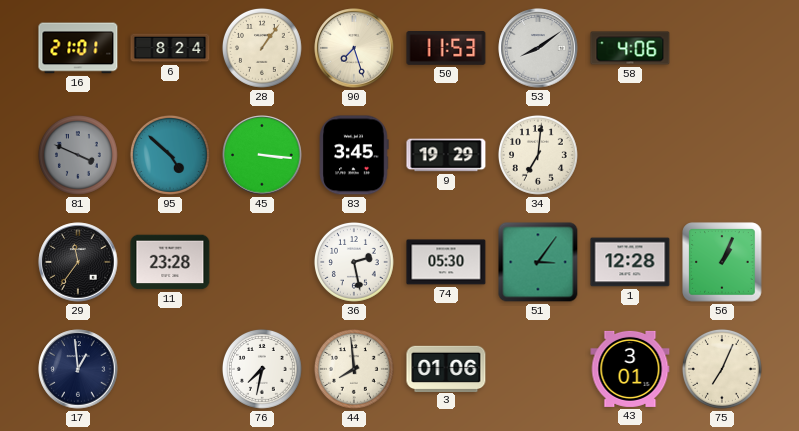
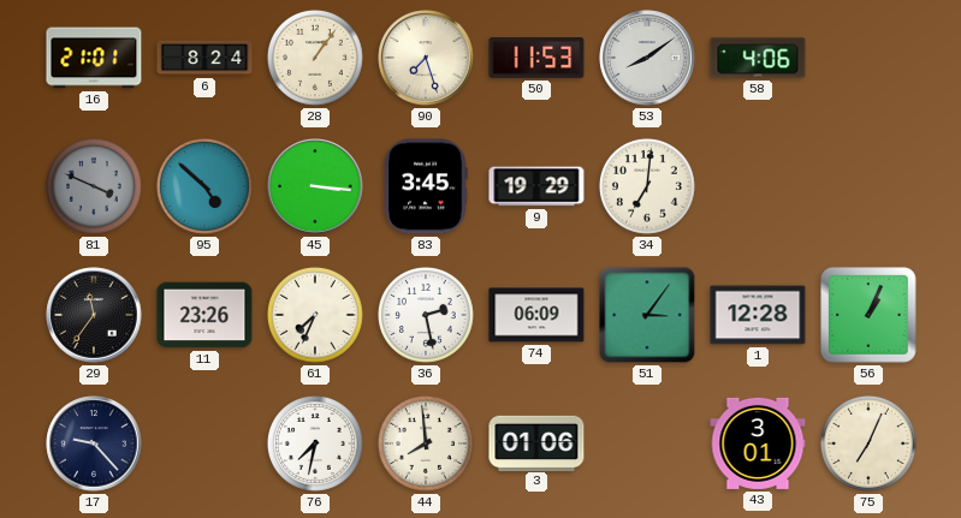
11: 23:28 -> 23:26 (204, 315)
61: none -> 7:34 (315, 315)
74: 05:30 -> 06:09 (536, 315)
17: 12:59 -> 9:23 (94, 443)
